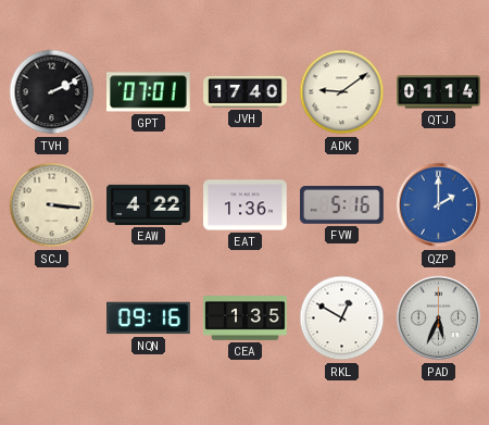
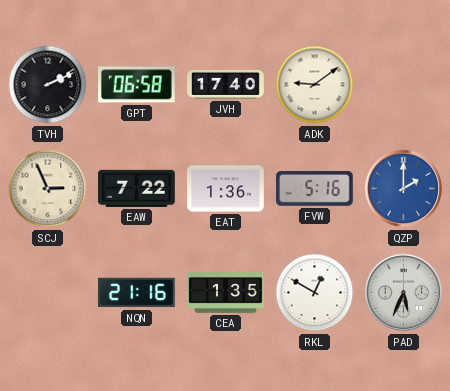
GPT: 07:01 -> 06:58 (137, 85)
QTJ: 01:14 -> none (439, 92)
SCJ: 3:16 -> 2:56 (48, 189)
EAW: 4:22 -> 7:22 (137, 188)
NQN: 09:16 -> 21:16 (137, 293)
